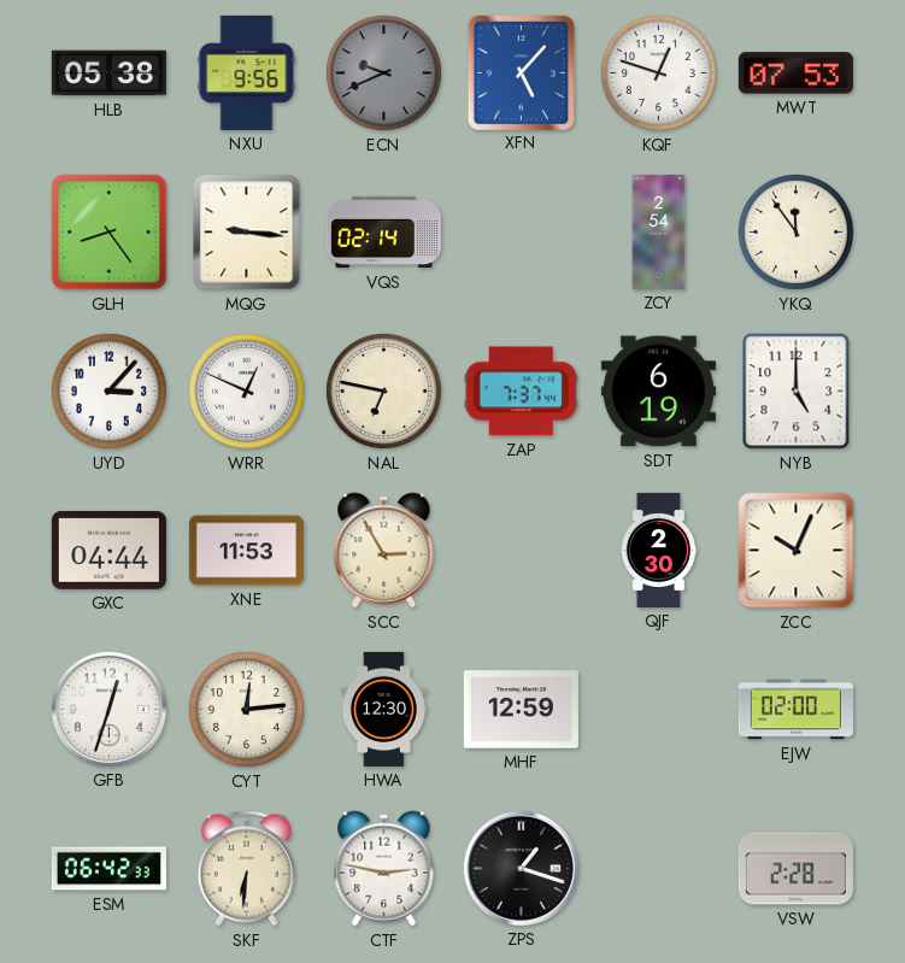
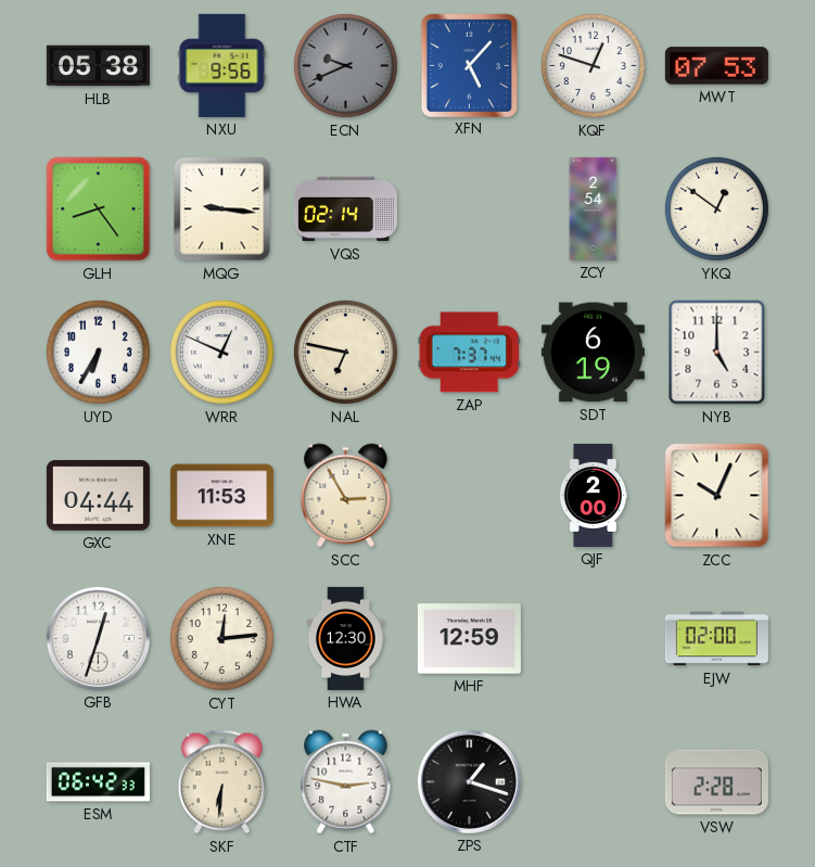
YKQ: 11:54 -> 12:51 (716, 208)
UYD: 3:07 -> 6:35 (98, 352)
QJF: 2:30 -> 2:00 (594, 495)
